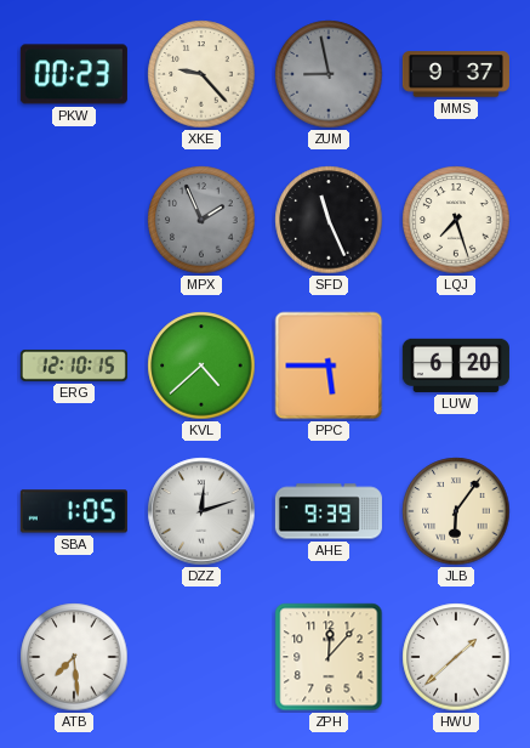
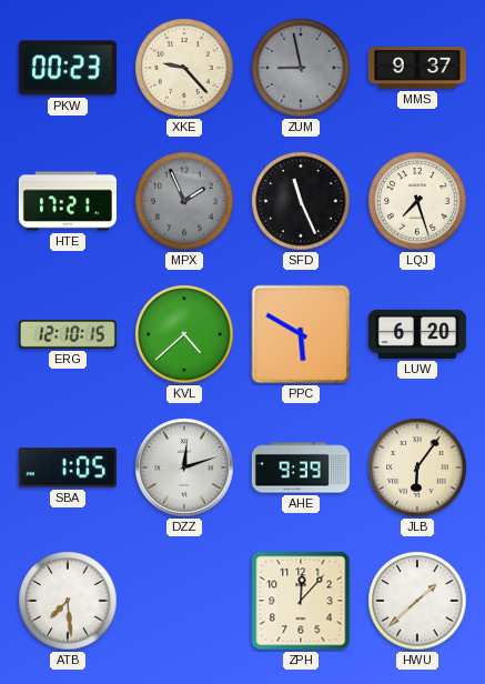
HTE: none -> 17:21 (68, 201)
PPC: 5:45 -> 5:50 (301, 334)
